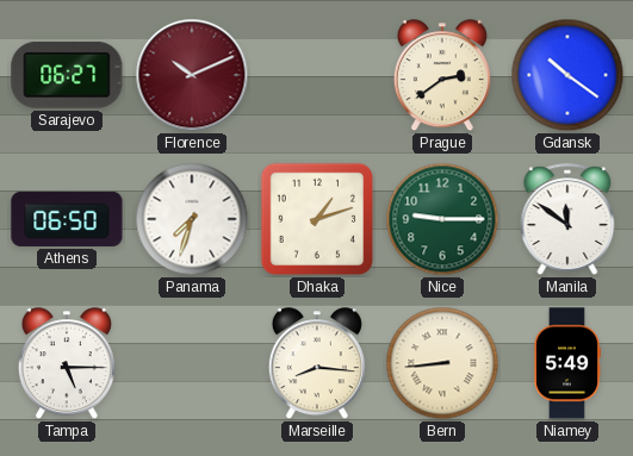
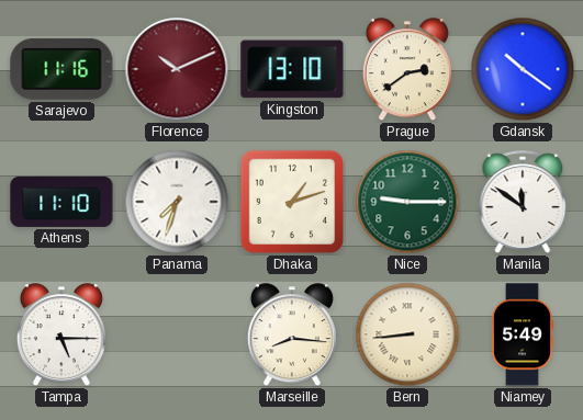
Sarajevo: 06:27 -> 11:16 (61, 69)
Kingston: none -> 13:10 (292, 69)
Athens: 06:50 -> 11:10 (61, 202)
